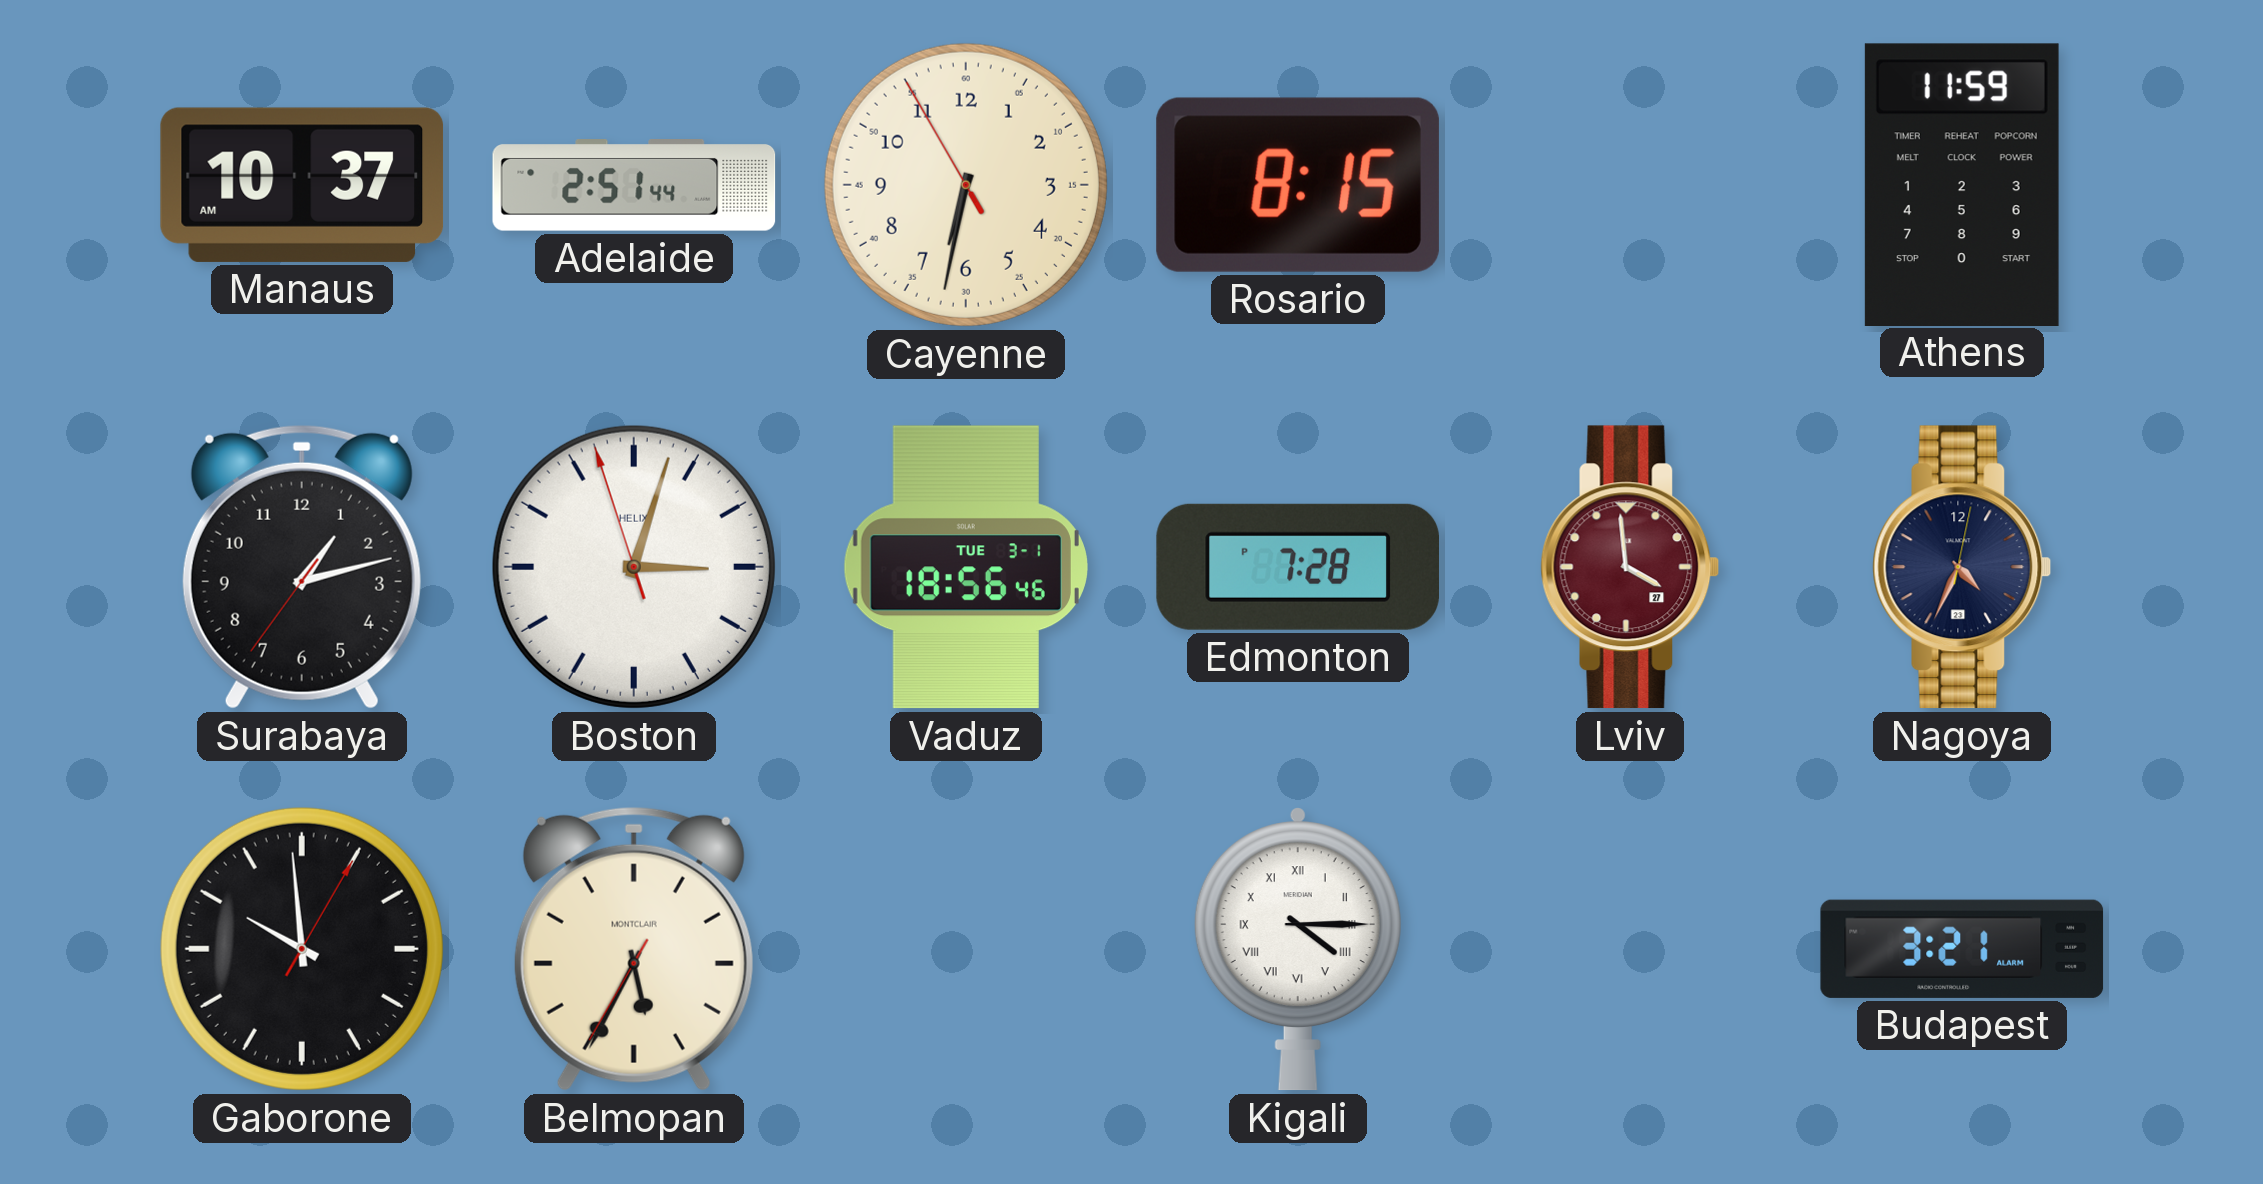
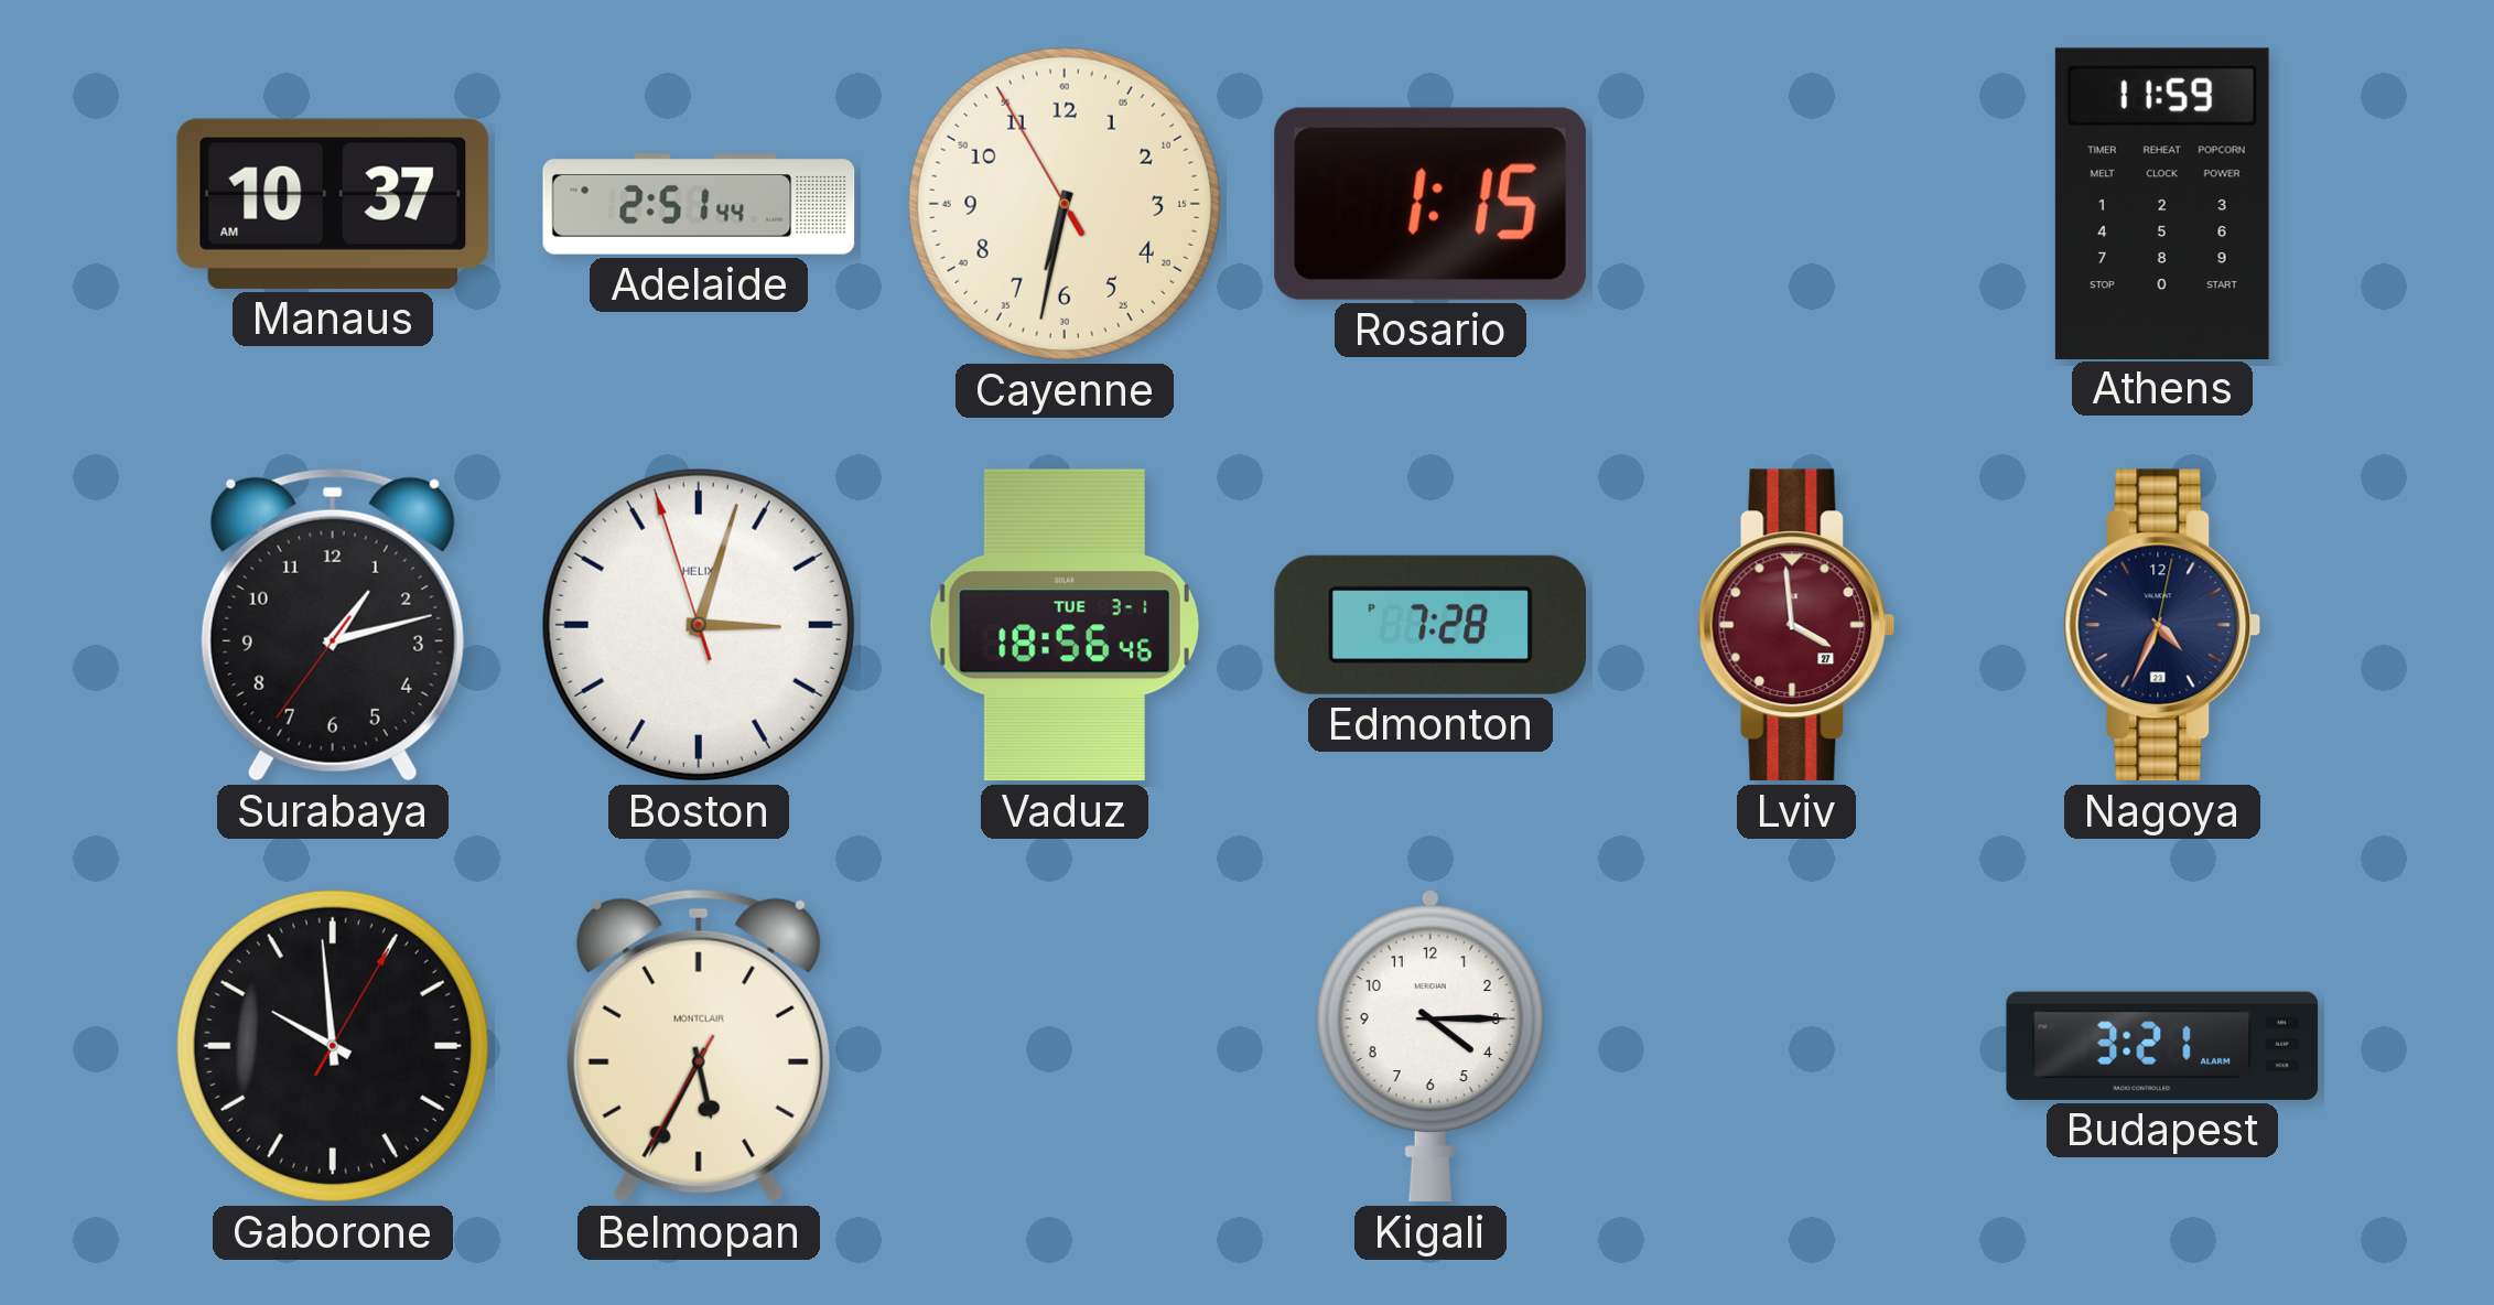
Rosario: 8:15 -> 1:15 (1430, 204)
Kigali numerals: Roman -> Arabic (1430, 1046)
